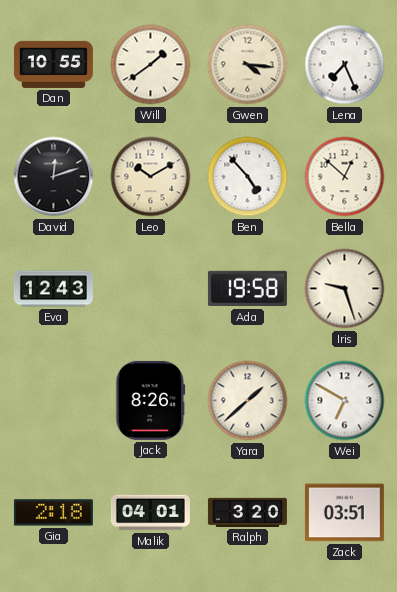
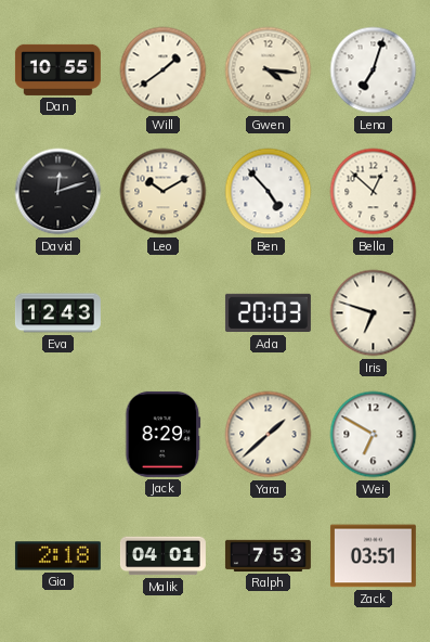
Lena: 7:26 -> 7:03 (374, 70)
Ada: 19:58 -> 20:03 (268, 313)
Iris: 9:27 -> 6:48 (374, 313)
Jack: 8:26 -> 8:29 (164, 434)
Ralph: 3:20 -> 7:53 (268, 555)
